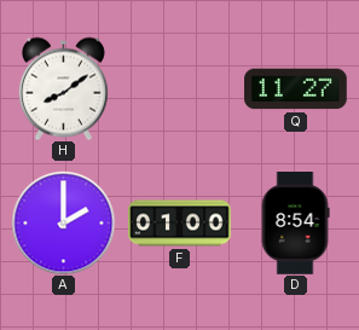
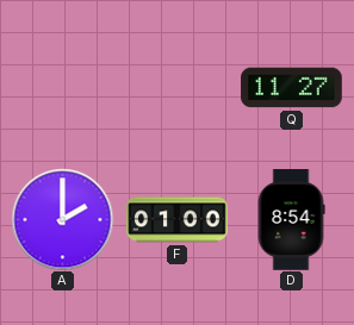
H: 8:09 -> none (63, 88)
